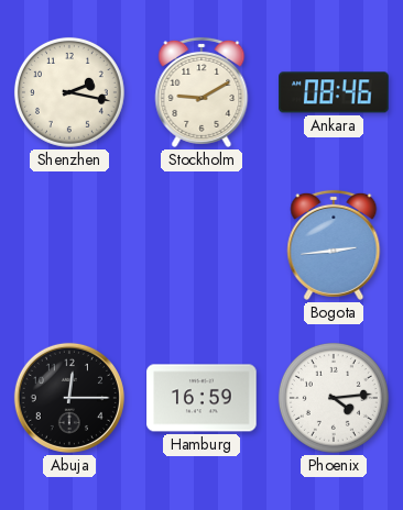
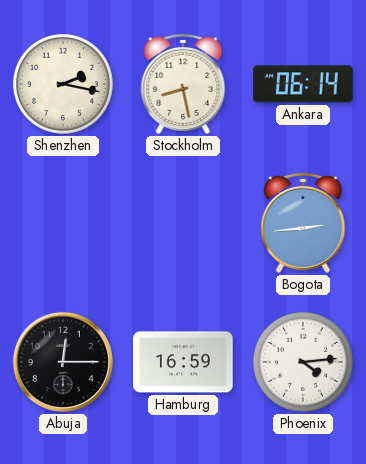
Stockholm: 9:10 -> 8:28 (183, 84)
Ankara: 08:46 -> 06:14 (303, 84)
